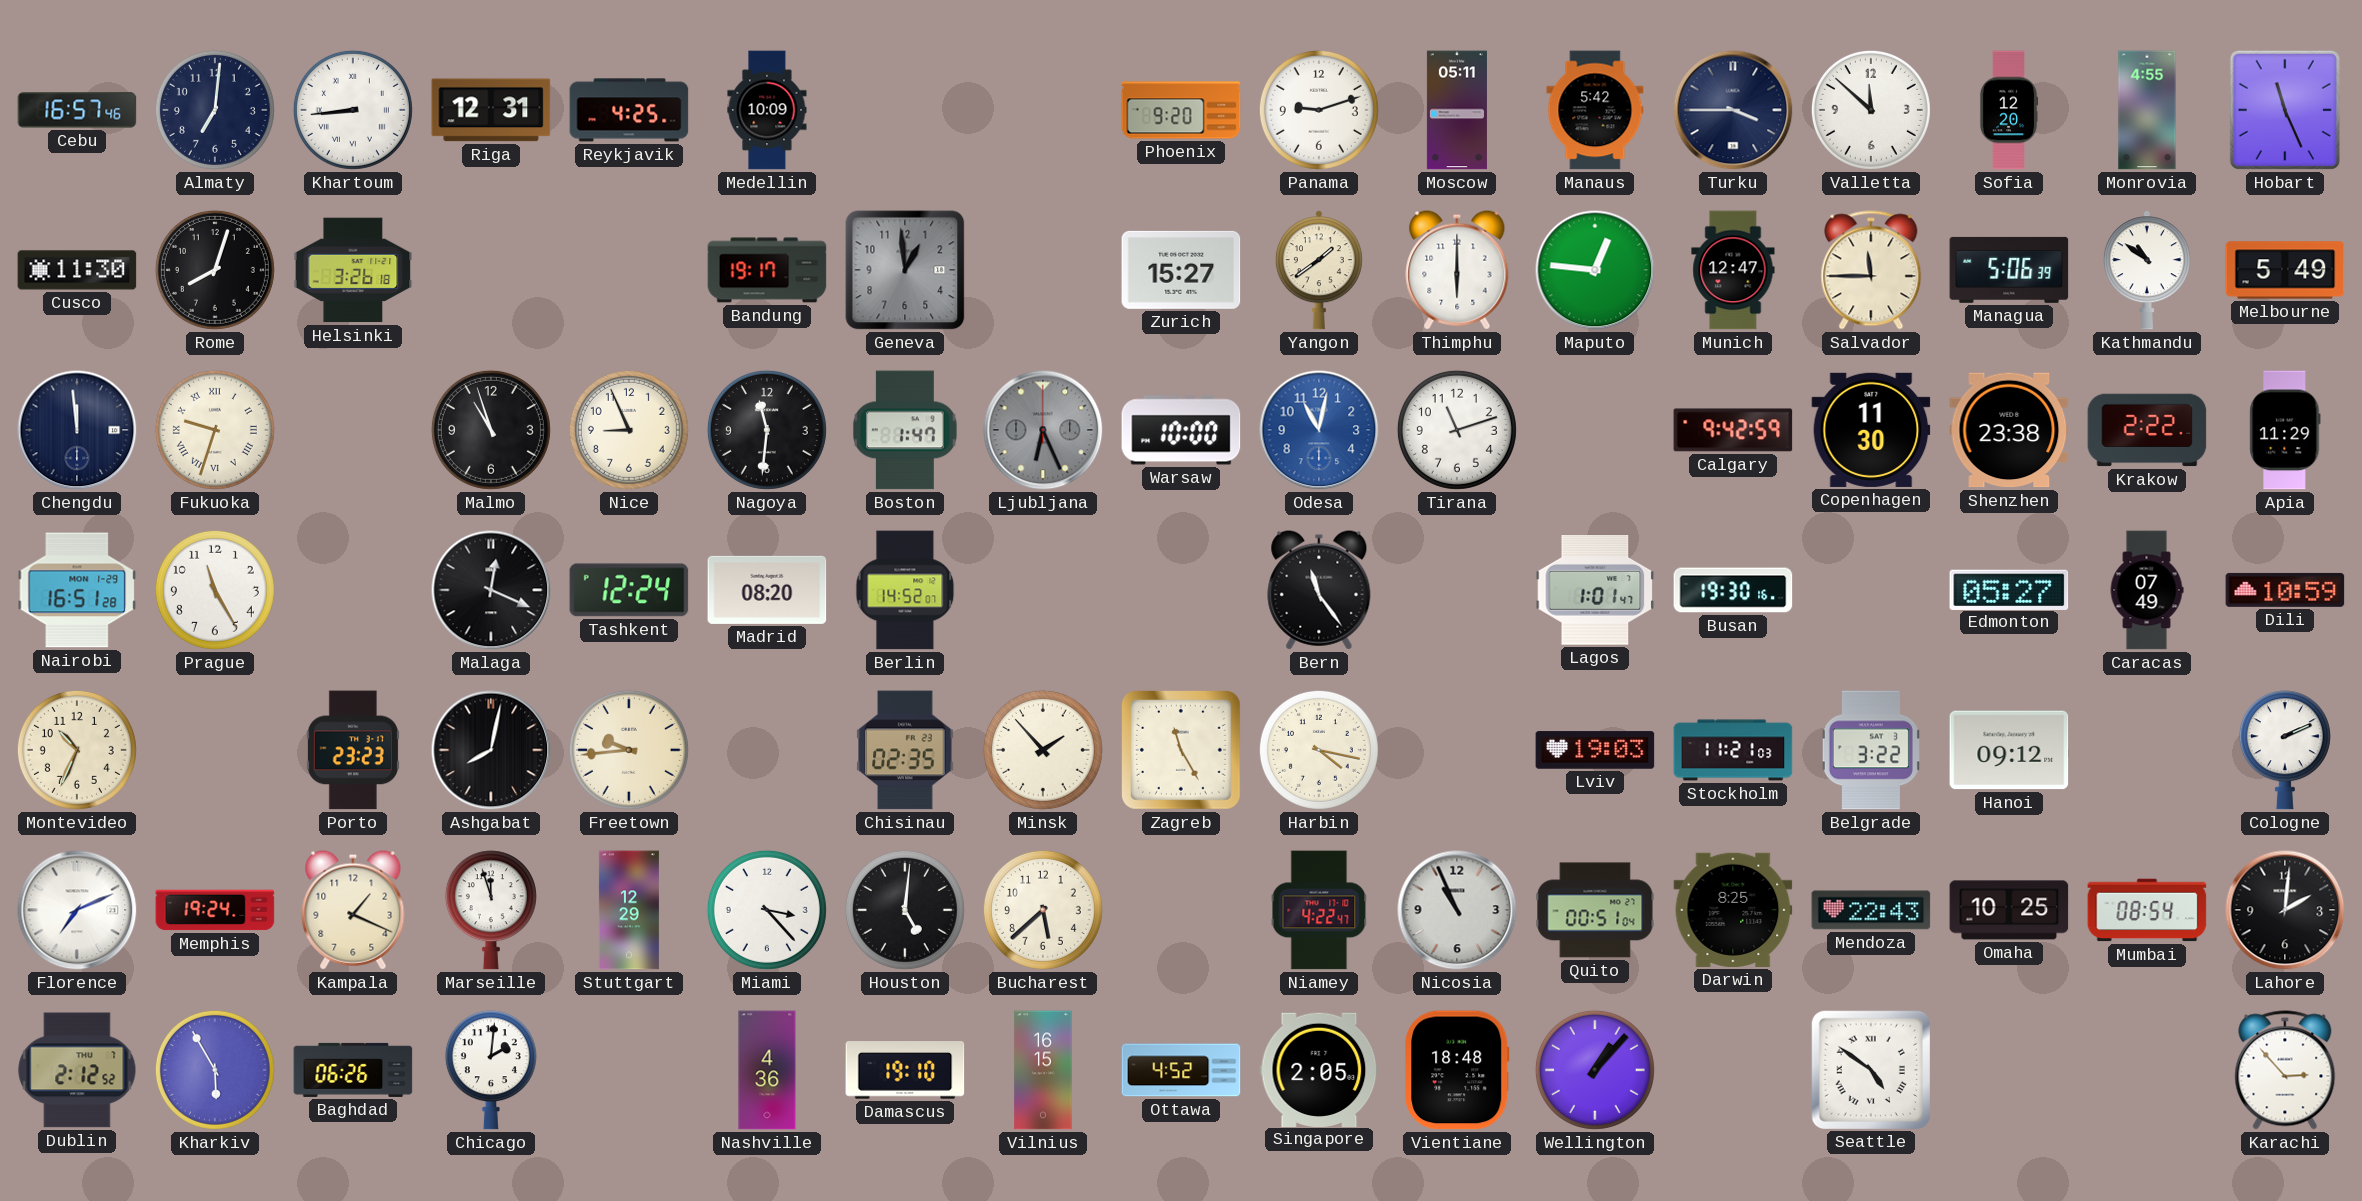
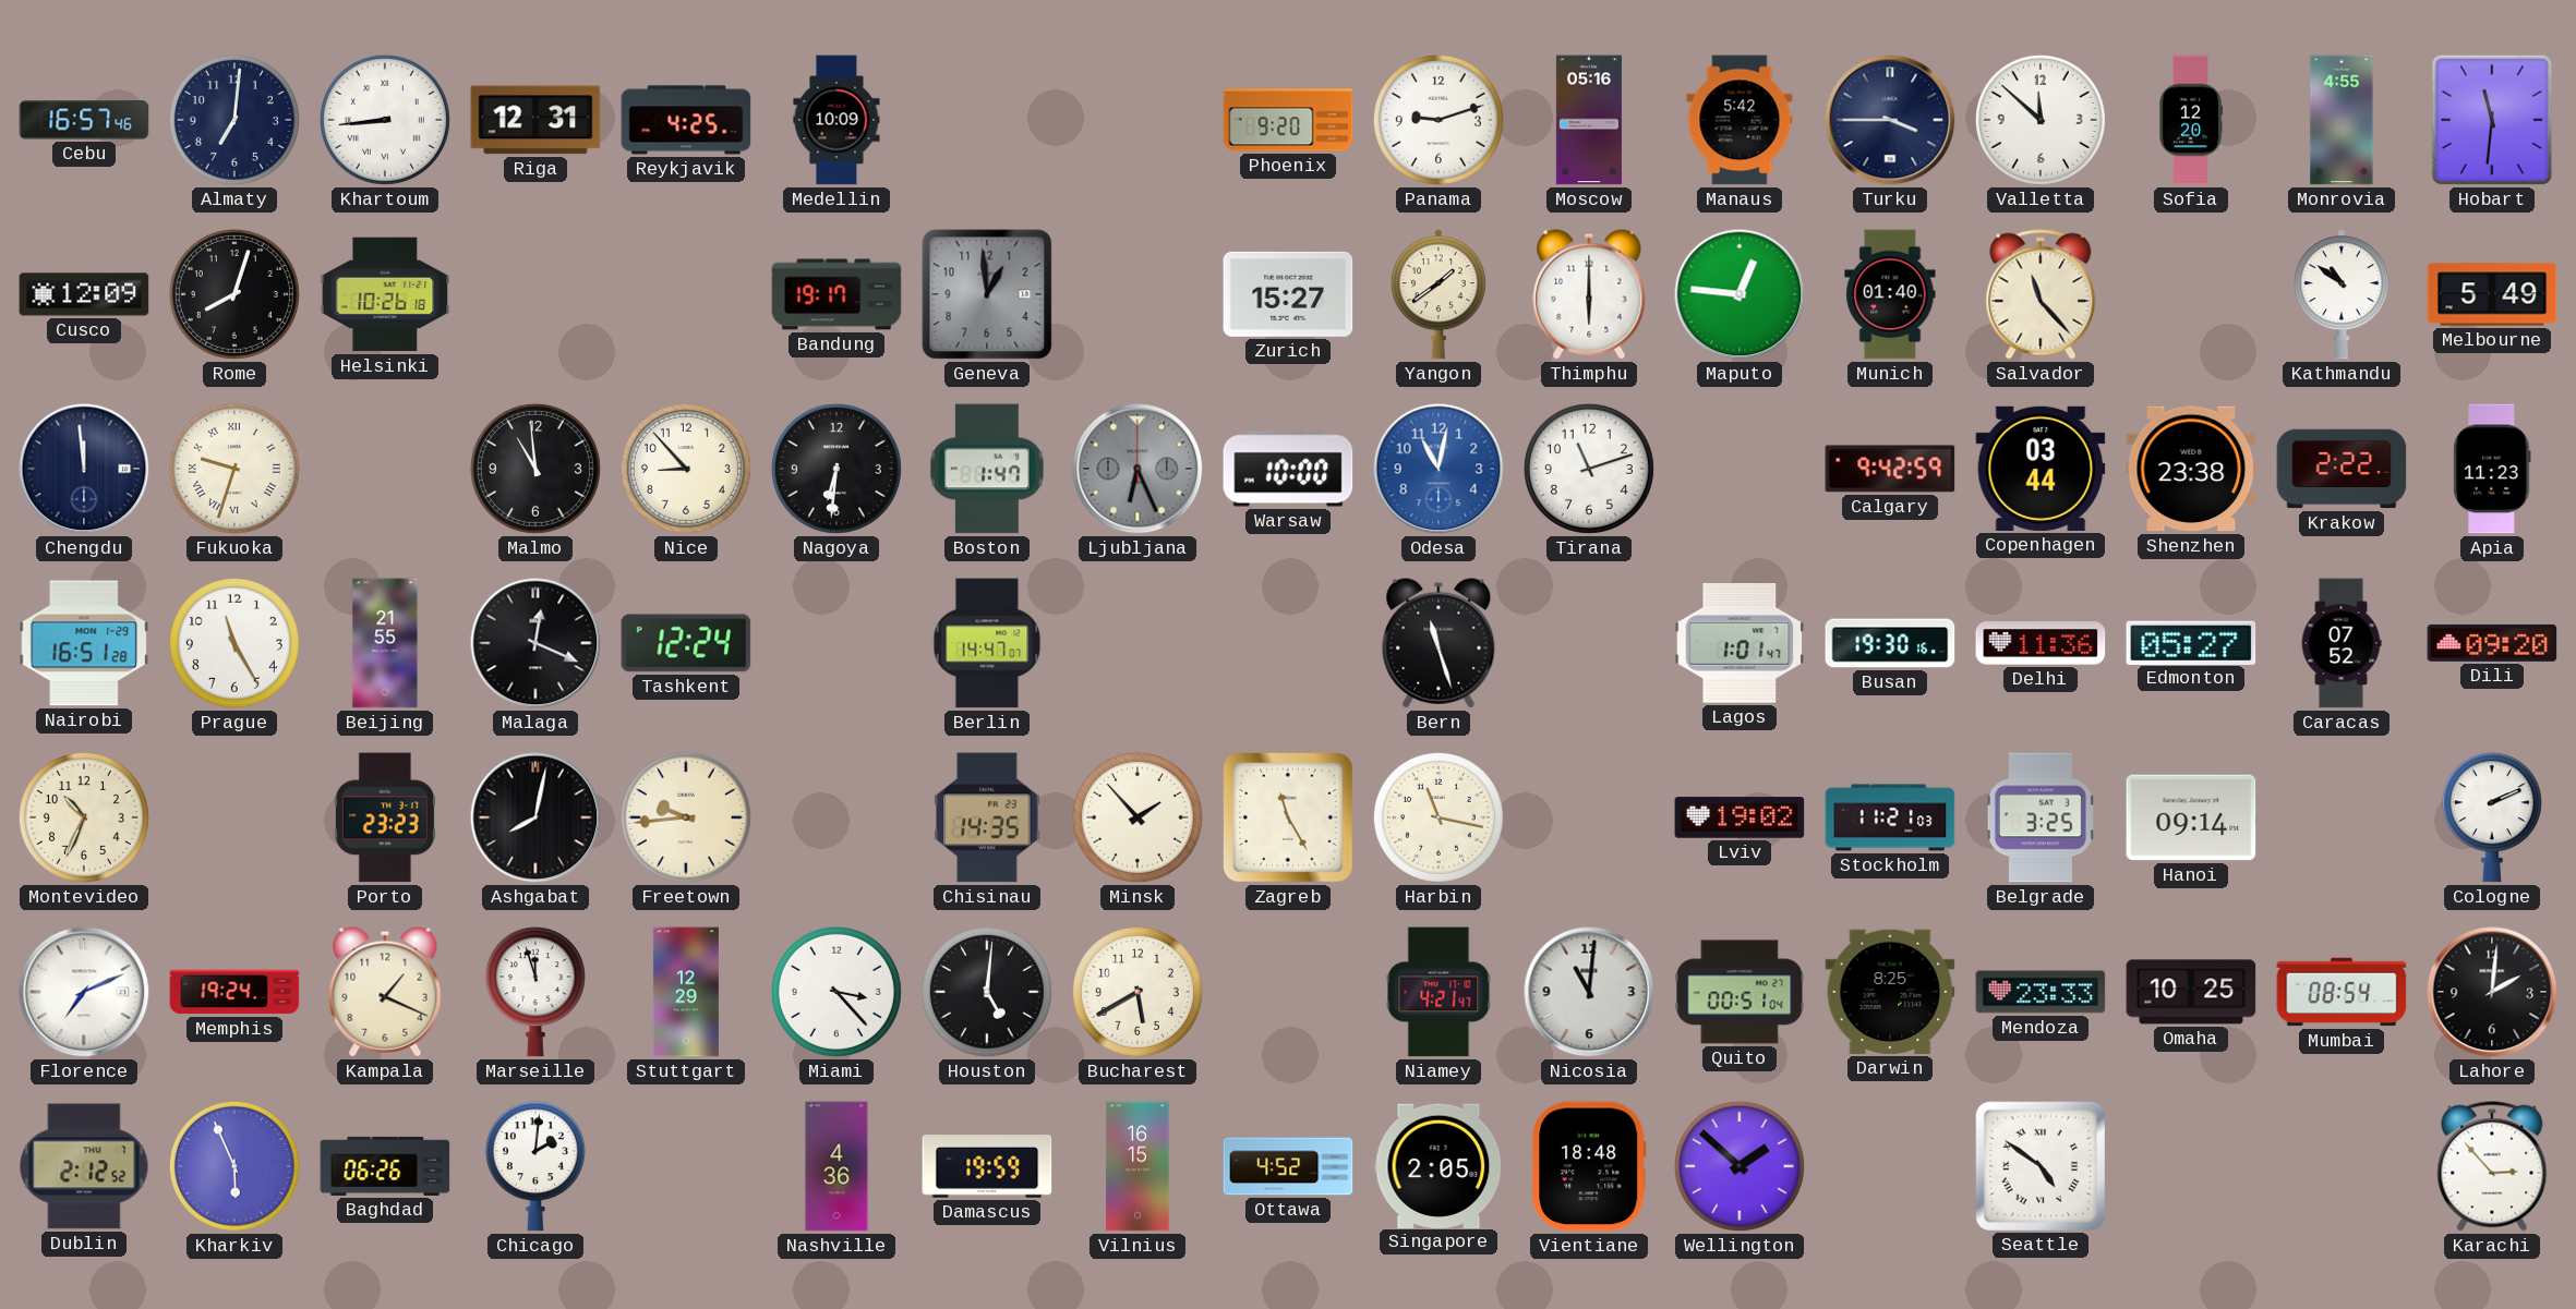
Moscow: 05:11 -> 05:16 (1589, 120)
Hobart: 11:26 -> 11:31 (2492, 120)
Cusco: 11:30 -> 12:09 (84, 294)
Helsinki: 3:26 -> 10:26 (385, 294)
Munich: 12:47 -> 01:40 (1890, 294)
Salvador: 11:45 -> 11:23 (2041, 294)
Managua: 5:06 -> none (2009, 270)
Malmo: 10:57 -> 10:59 (535, 469)
Nice: 8:56 -> 8:53 (686, 469)
Nagoya: 11:31 -> 6:31 (836, 469)
Copenhagen: 11:30 -> 03:44 (2041, 469)
Apia: 11:29 -> 11:23 (2492, 469)
Beijing: none -> 21:55 (385, 643)
Madrid: 08:20 -> none (767, 590)
Berlin: 14:52 -> 14:47 (987, 643)
Bern: 11:24 -> 11:27 (1439, 643)
Delhi: none -> 11:36 (2041, 643)
Caracas: 07:49 -> 07:52 (2342, 643)
Dili: 10:59 -> 09:20 (2492, 643)
Chisinau: 02:35 -> 14:35 (987, 817)
Harbin: 4:17 -> 11:17 (1439, 817)
Lviv: 19:03 -> 19:02 (1740, 817)
Belgrade: 3:22 -> 3:25 (2041, 817)
Hanoi: 09:12 -> 09:14 (2191, 817)
Bucharest: 5:38 -> 5:40 (1137, 992)
Niamey: 4:22 -> 4:21 (1439, 992)
Nicosia: 10:56 -> 11:01 (1589, 992)
Mendoza: 22:43 -> 23:33 (2041, 992)
Kharkiv: 5:55 -> 5:56 (234, 1166)
Damascus: 19:10 -> 19:59 (987, 1166)
Wellington: 1:07 -> 1:52 (1740, 1166)
